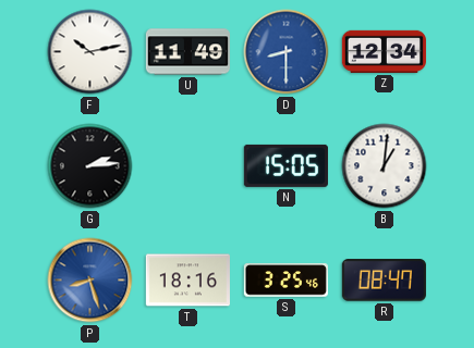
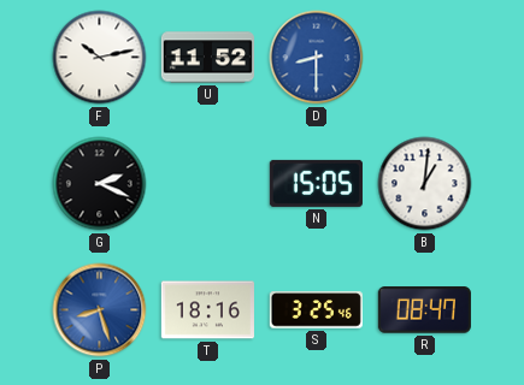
U: 11:49 -> 11:52 (207, 58)
Z: 12:34 -> none (384, 51)
G: 2:14 -> 2:19 (100, 184)
